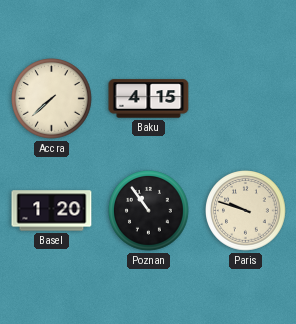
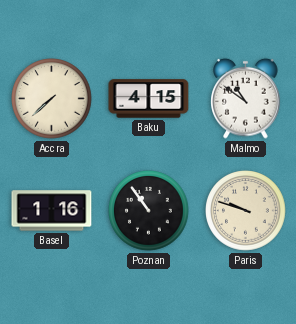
Malmo: none -> 10:51 (246, 98)
Basel: 1:20 -> 1:16 (52, 211)
